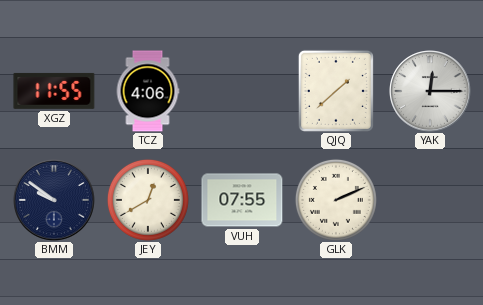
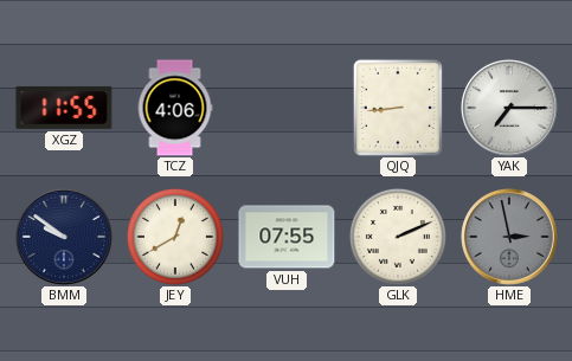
QJQ: 1:38 -> 8:44 (398, 108)
YAK: 12:15 -> 7:15 (509, 108)
HME: none -> 2:58 (509, 237)
